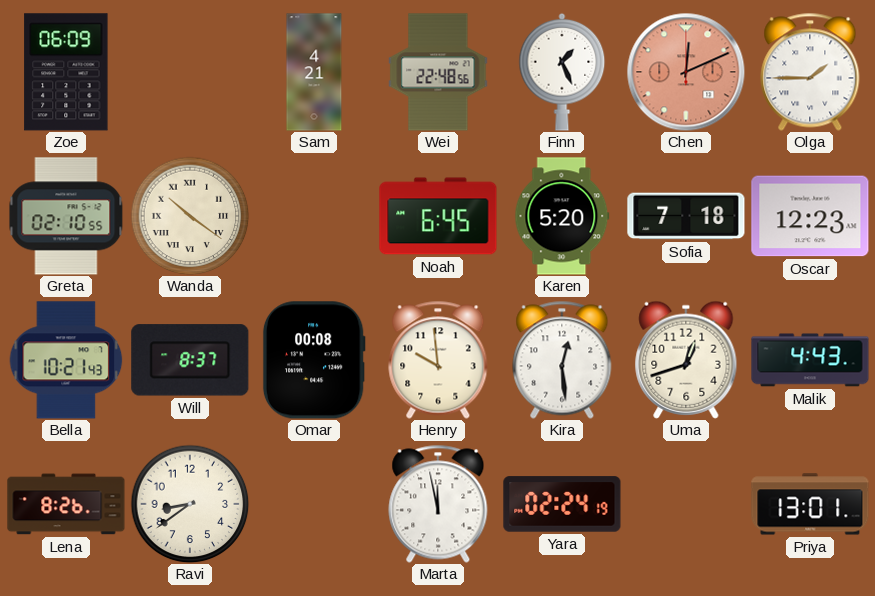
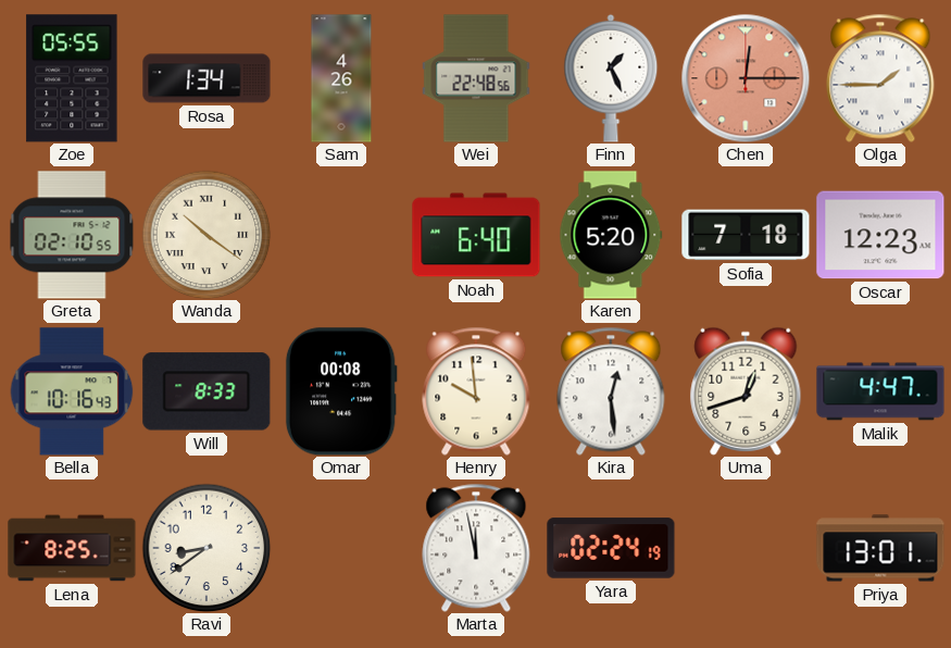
Zoe: 06:09 -> 05:55 (72, 78)
Rosa: none -> 1:34 (207, 78)
Sam: 4:21 -> 4:26 (341, 78)
Chen: 12:11 -> 12:15 (746, 78)
Noah: 6:45 -> 6:40 (476, 235)
Bella: 10:21 -> 10:16 (72, 391)
Will: 8:37 -> 8:33 (207, 391)
Malik: 4:43 -> 4:47 (880, 391)
Lena: 8:26 -> 8:25 (72, 548)
